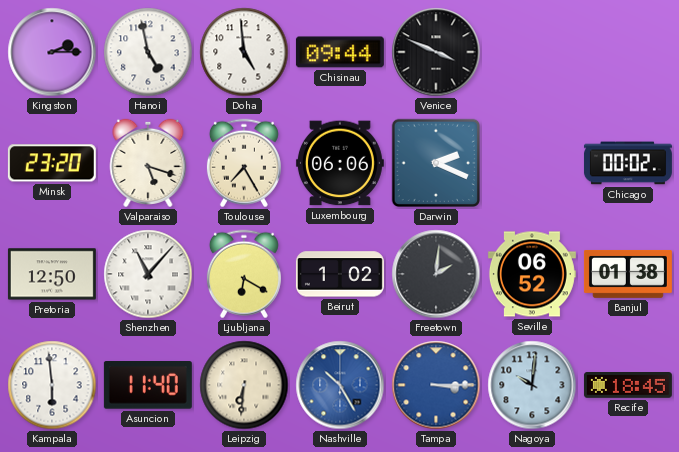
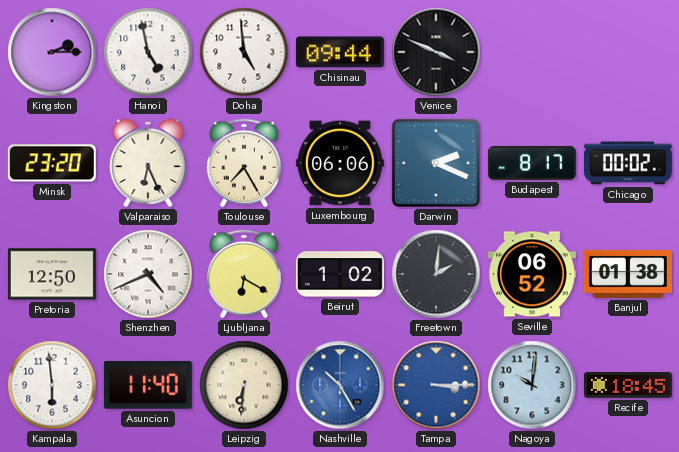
Valparaiso: 5:18 -> 6:26 (148, 163)
Budapest: none -> 8:17 (532, 163)
Shenzhen: 11:07 -> 4:41 (148, 274)
